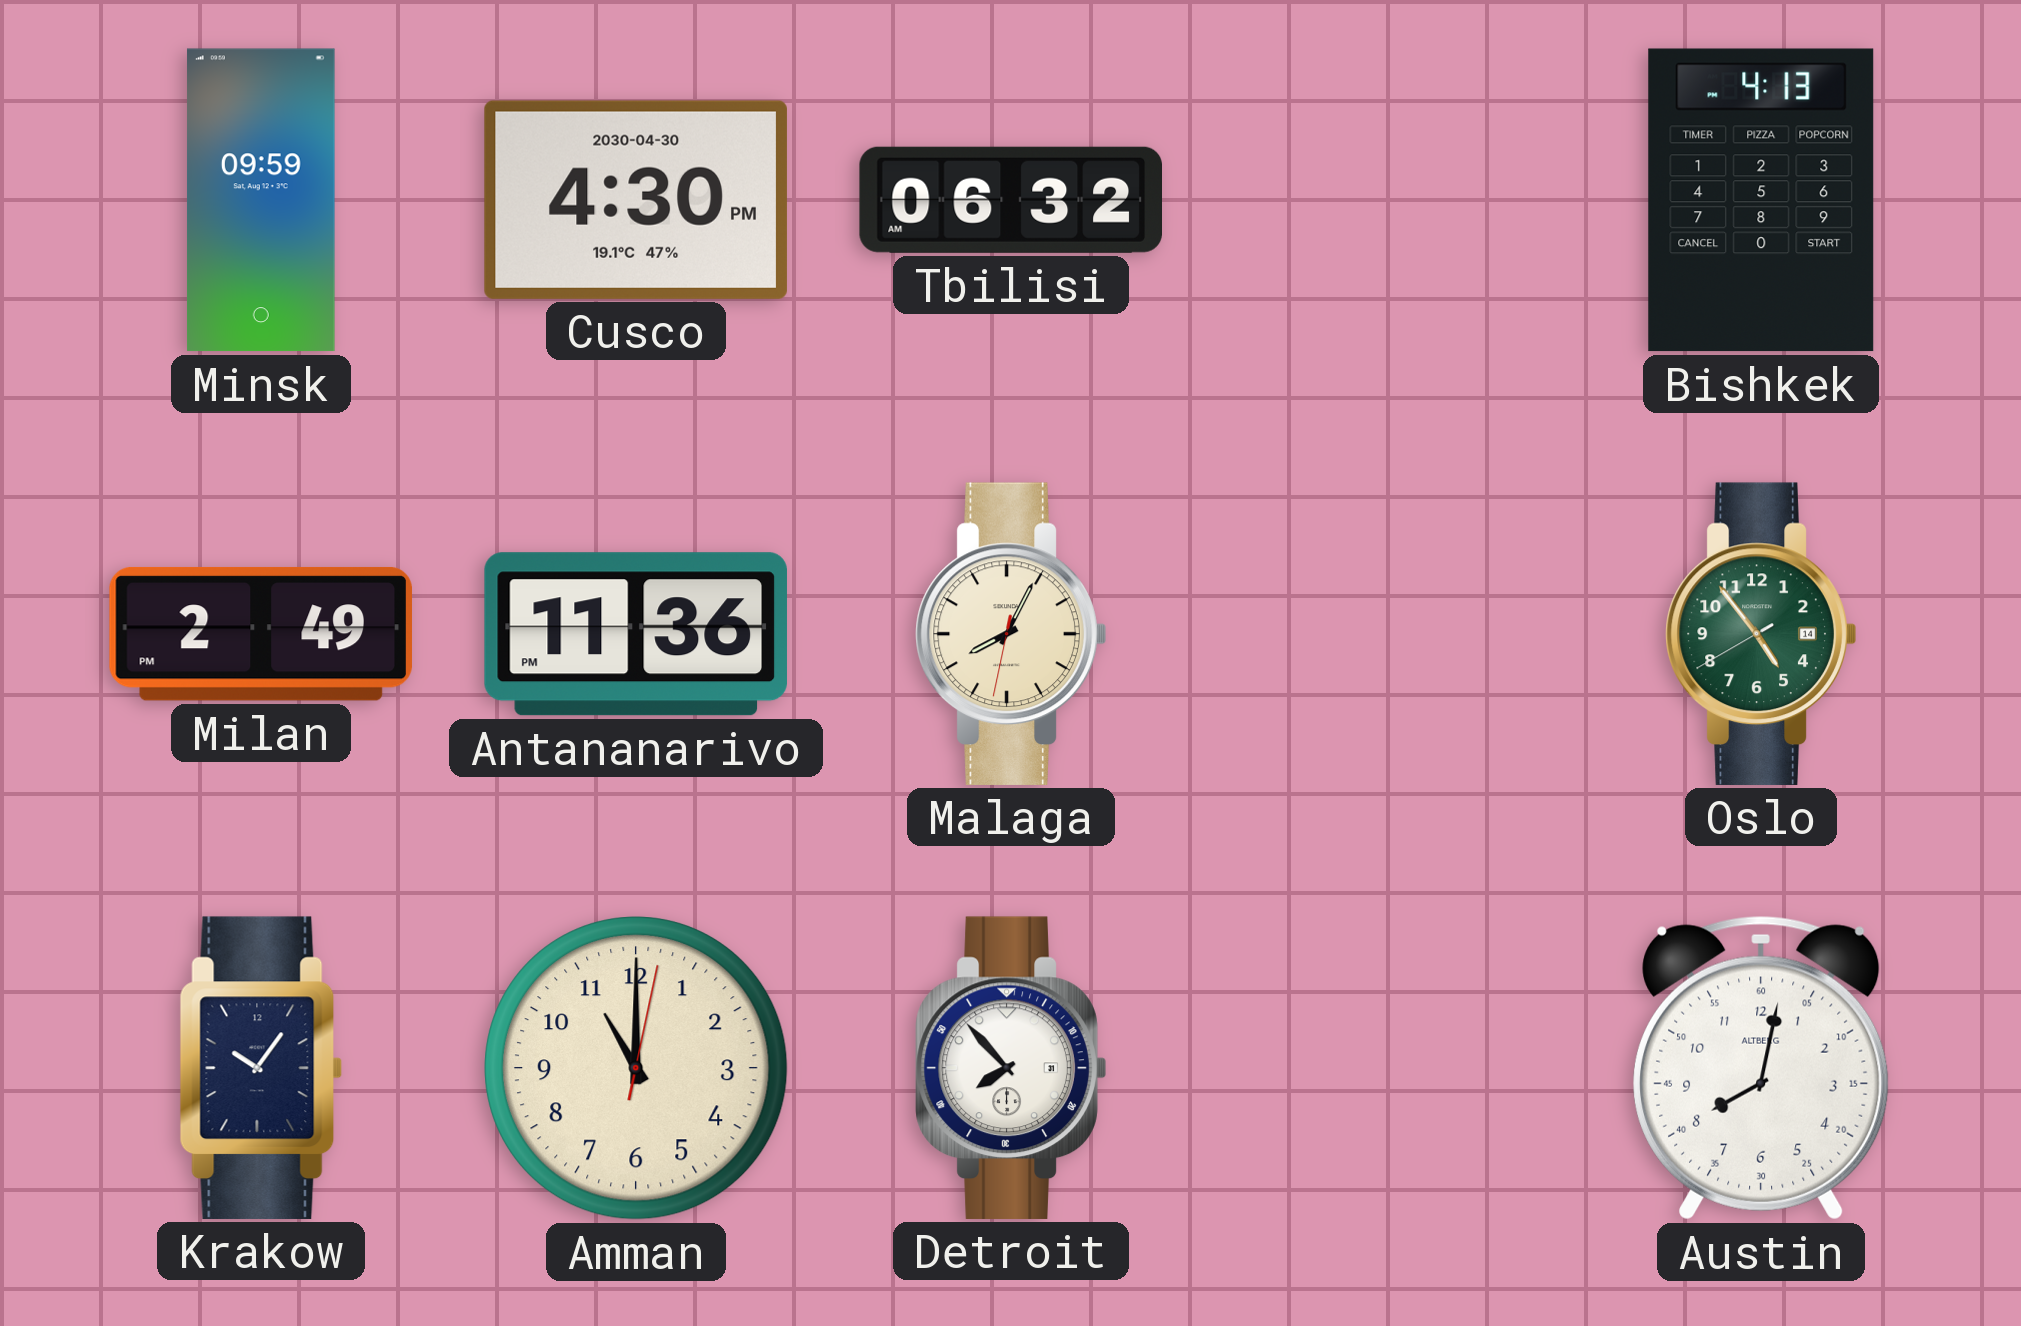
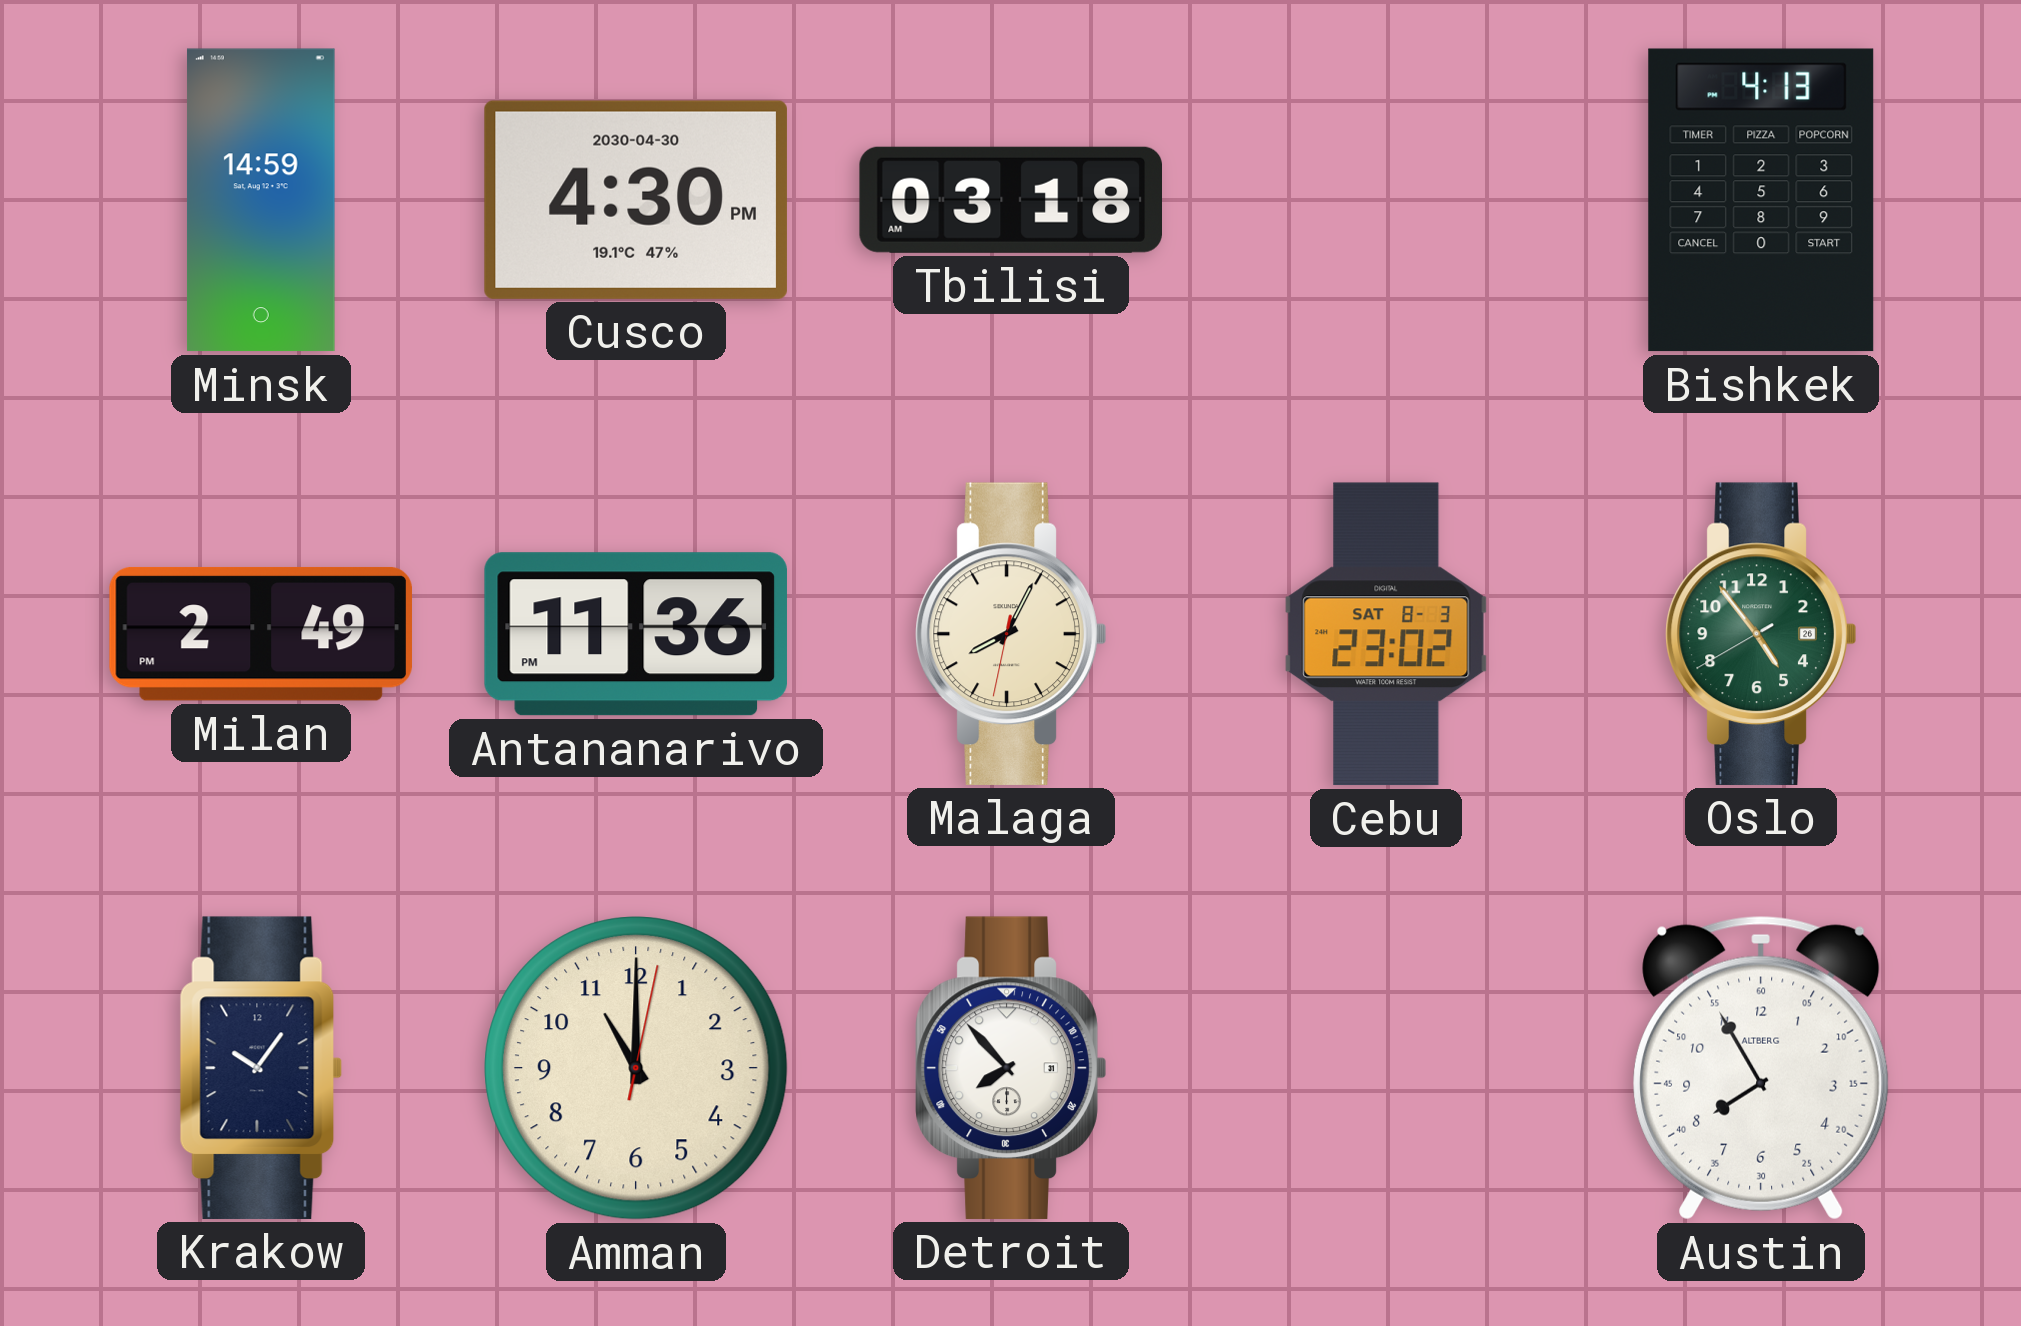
Minsk: 09:59 -> 14:59 (261, 200)
Tbilisi: 06:32 -> 03:18 (1010, 200)
Cebu: none -> 23:02 (1386, 634)
Oslo date: 14 -> 26 (1761, 634)
Austin: 8:02 -> 7:55 (1762, 1068)
